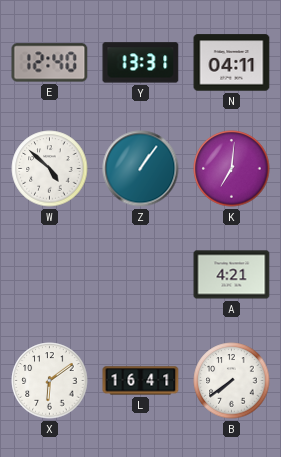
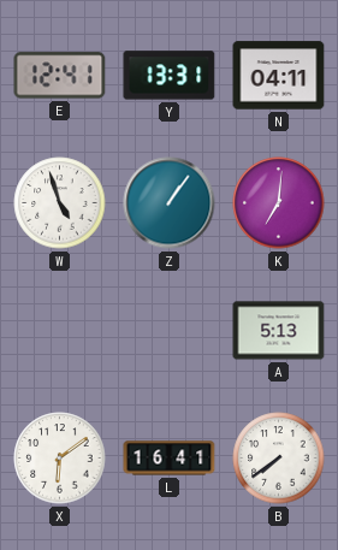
E: 12:40 -> 12:41 (60, 76)
W: 4:52 -> 4:57 (60, 203)
A: 4:21 -> 5:13 (279, 331)
